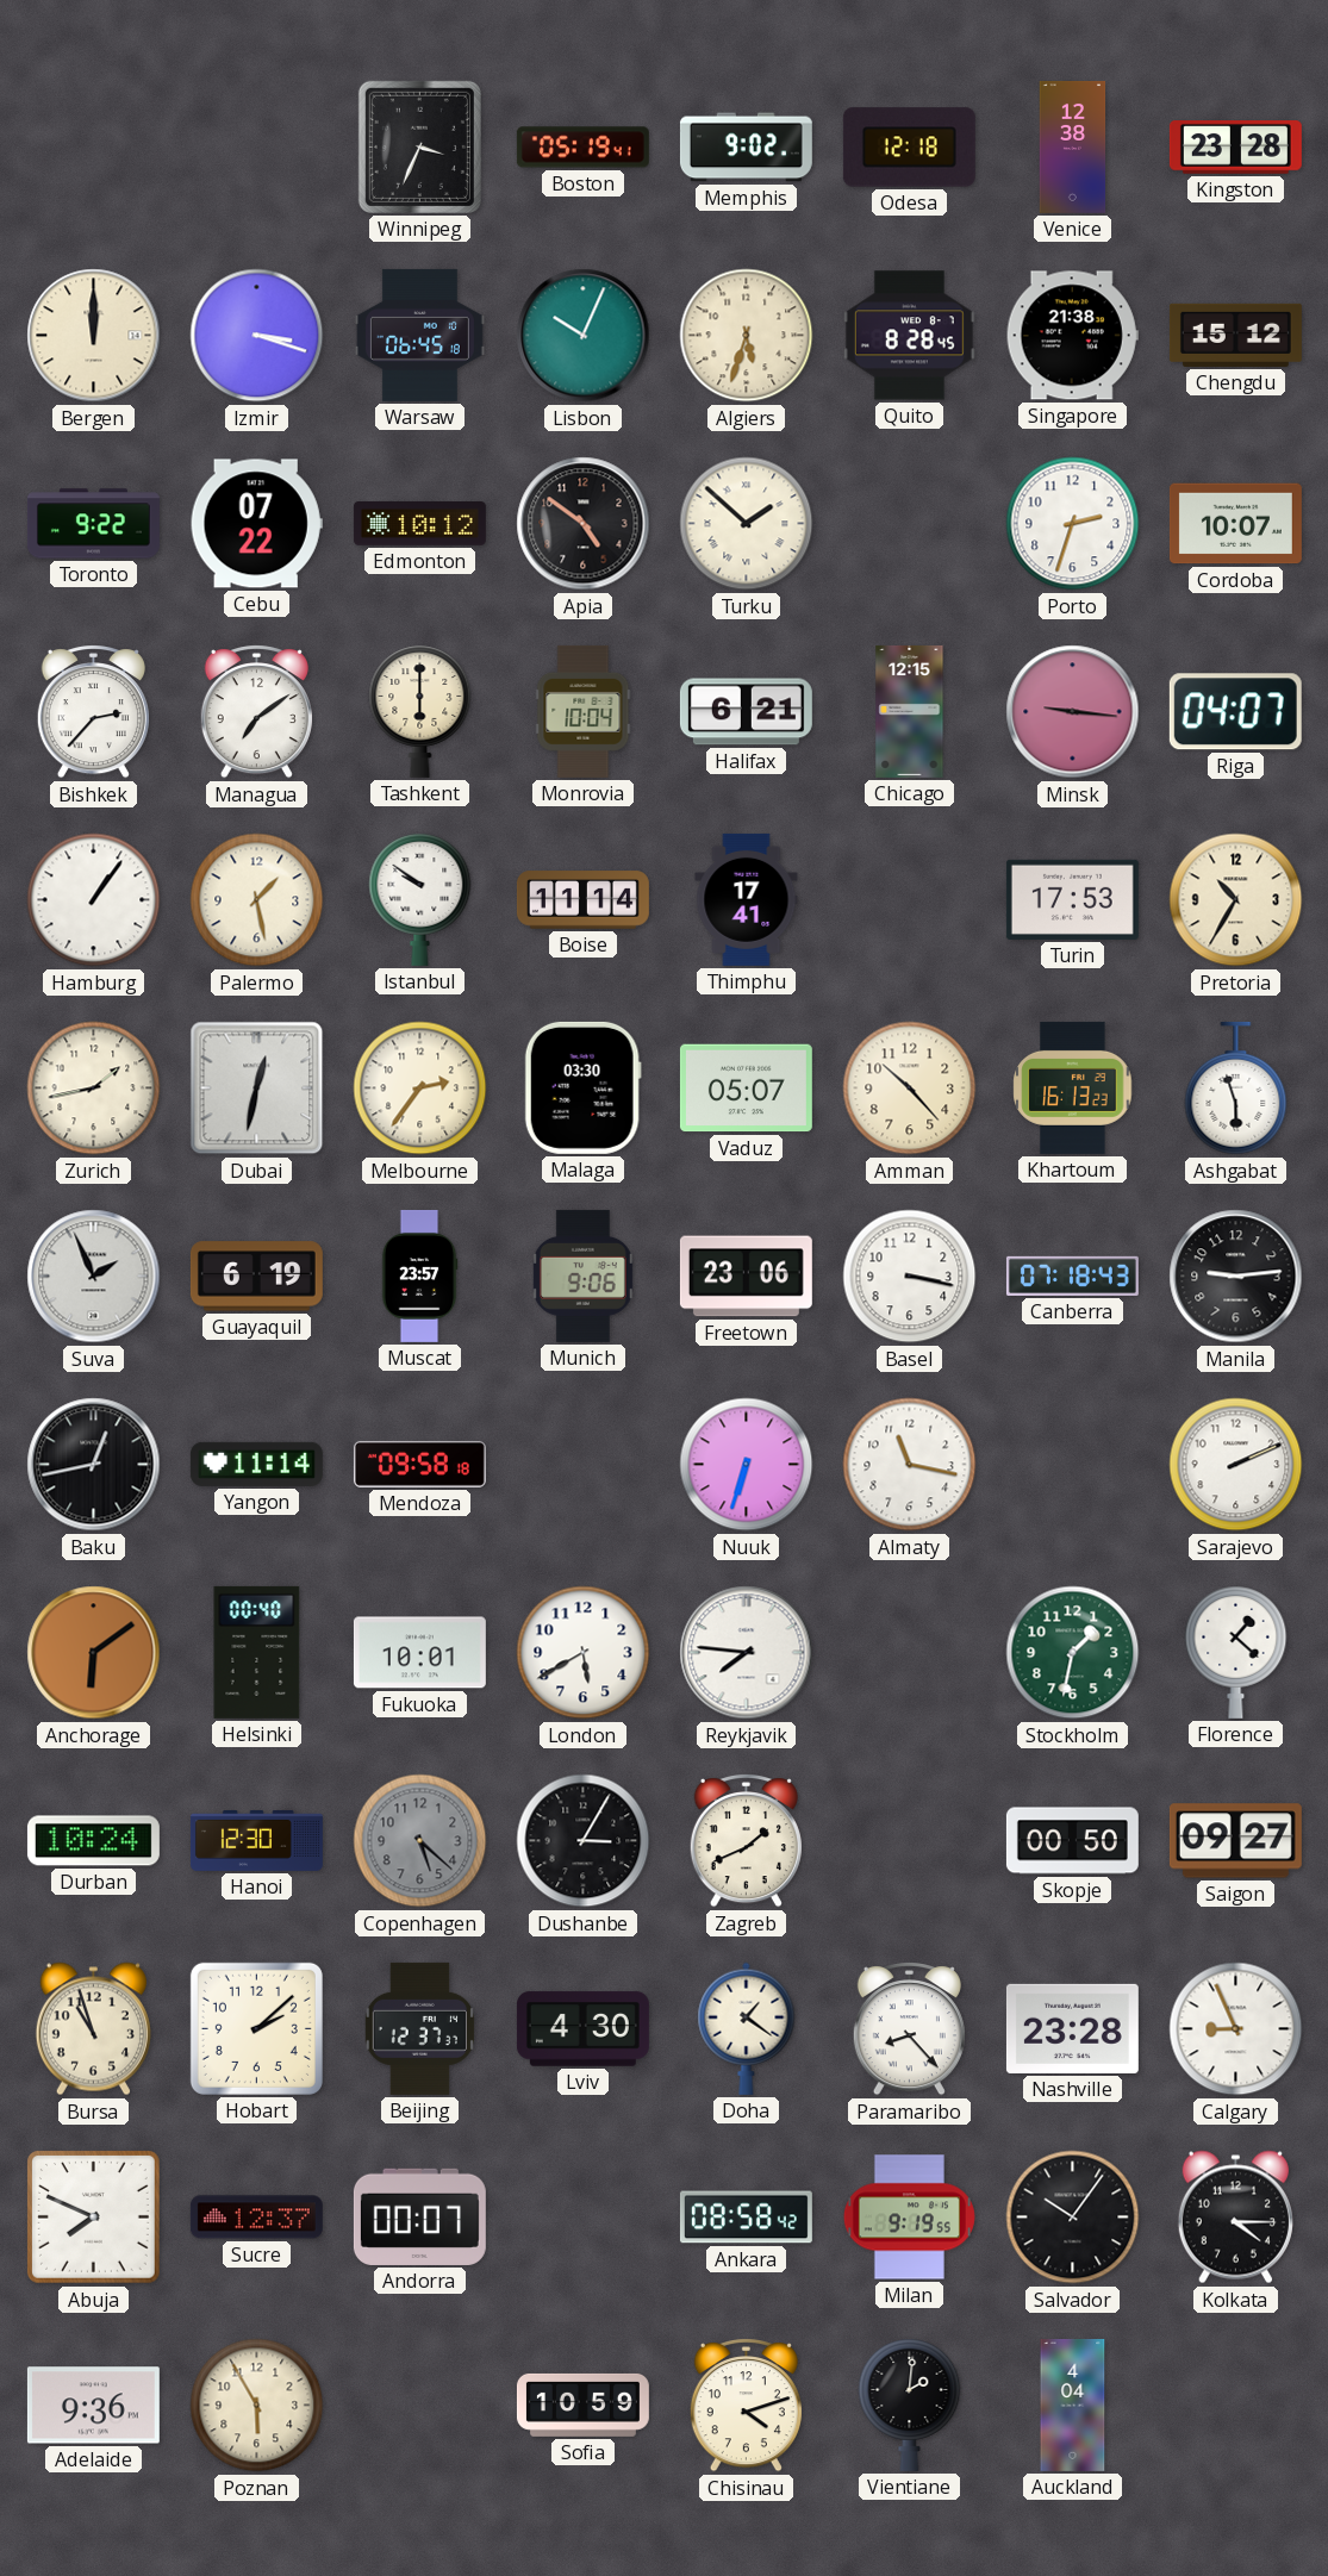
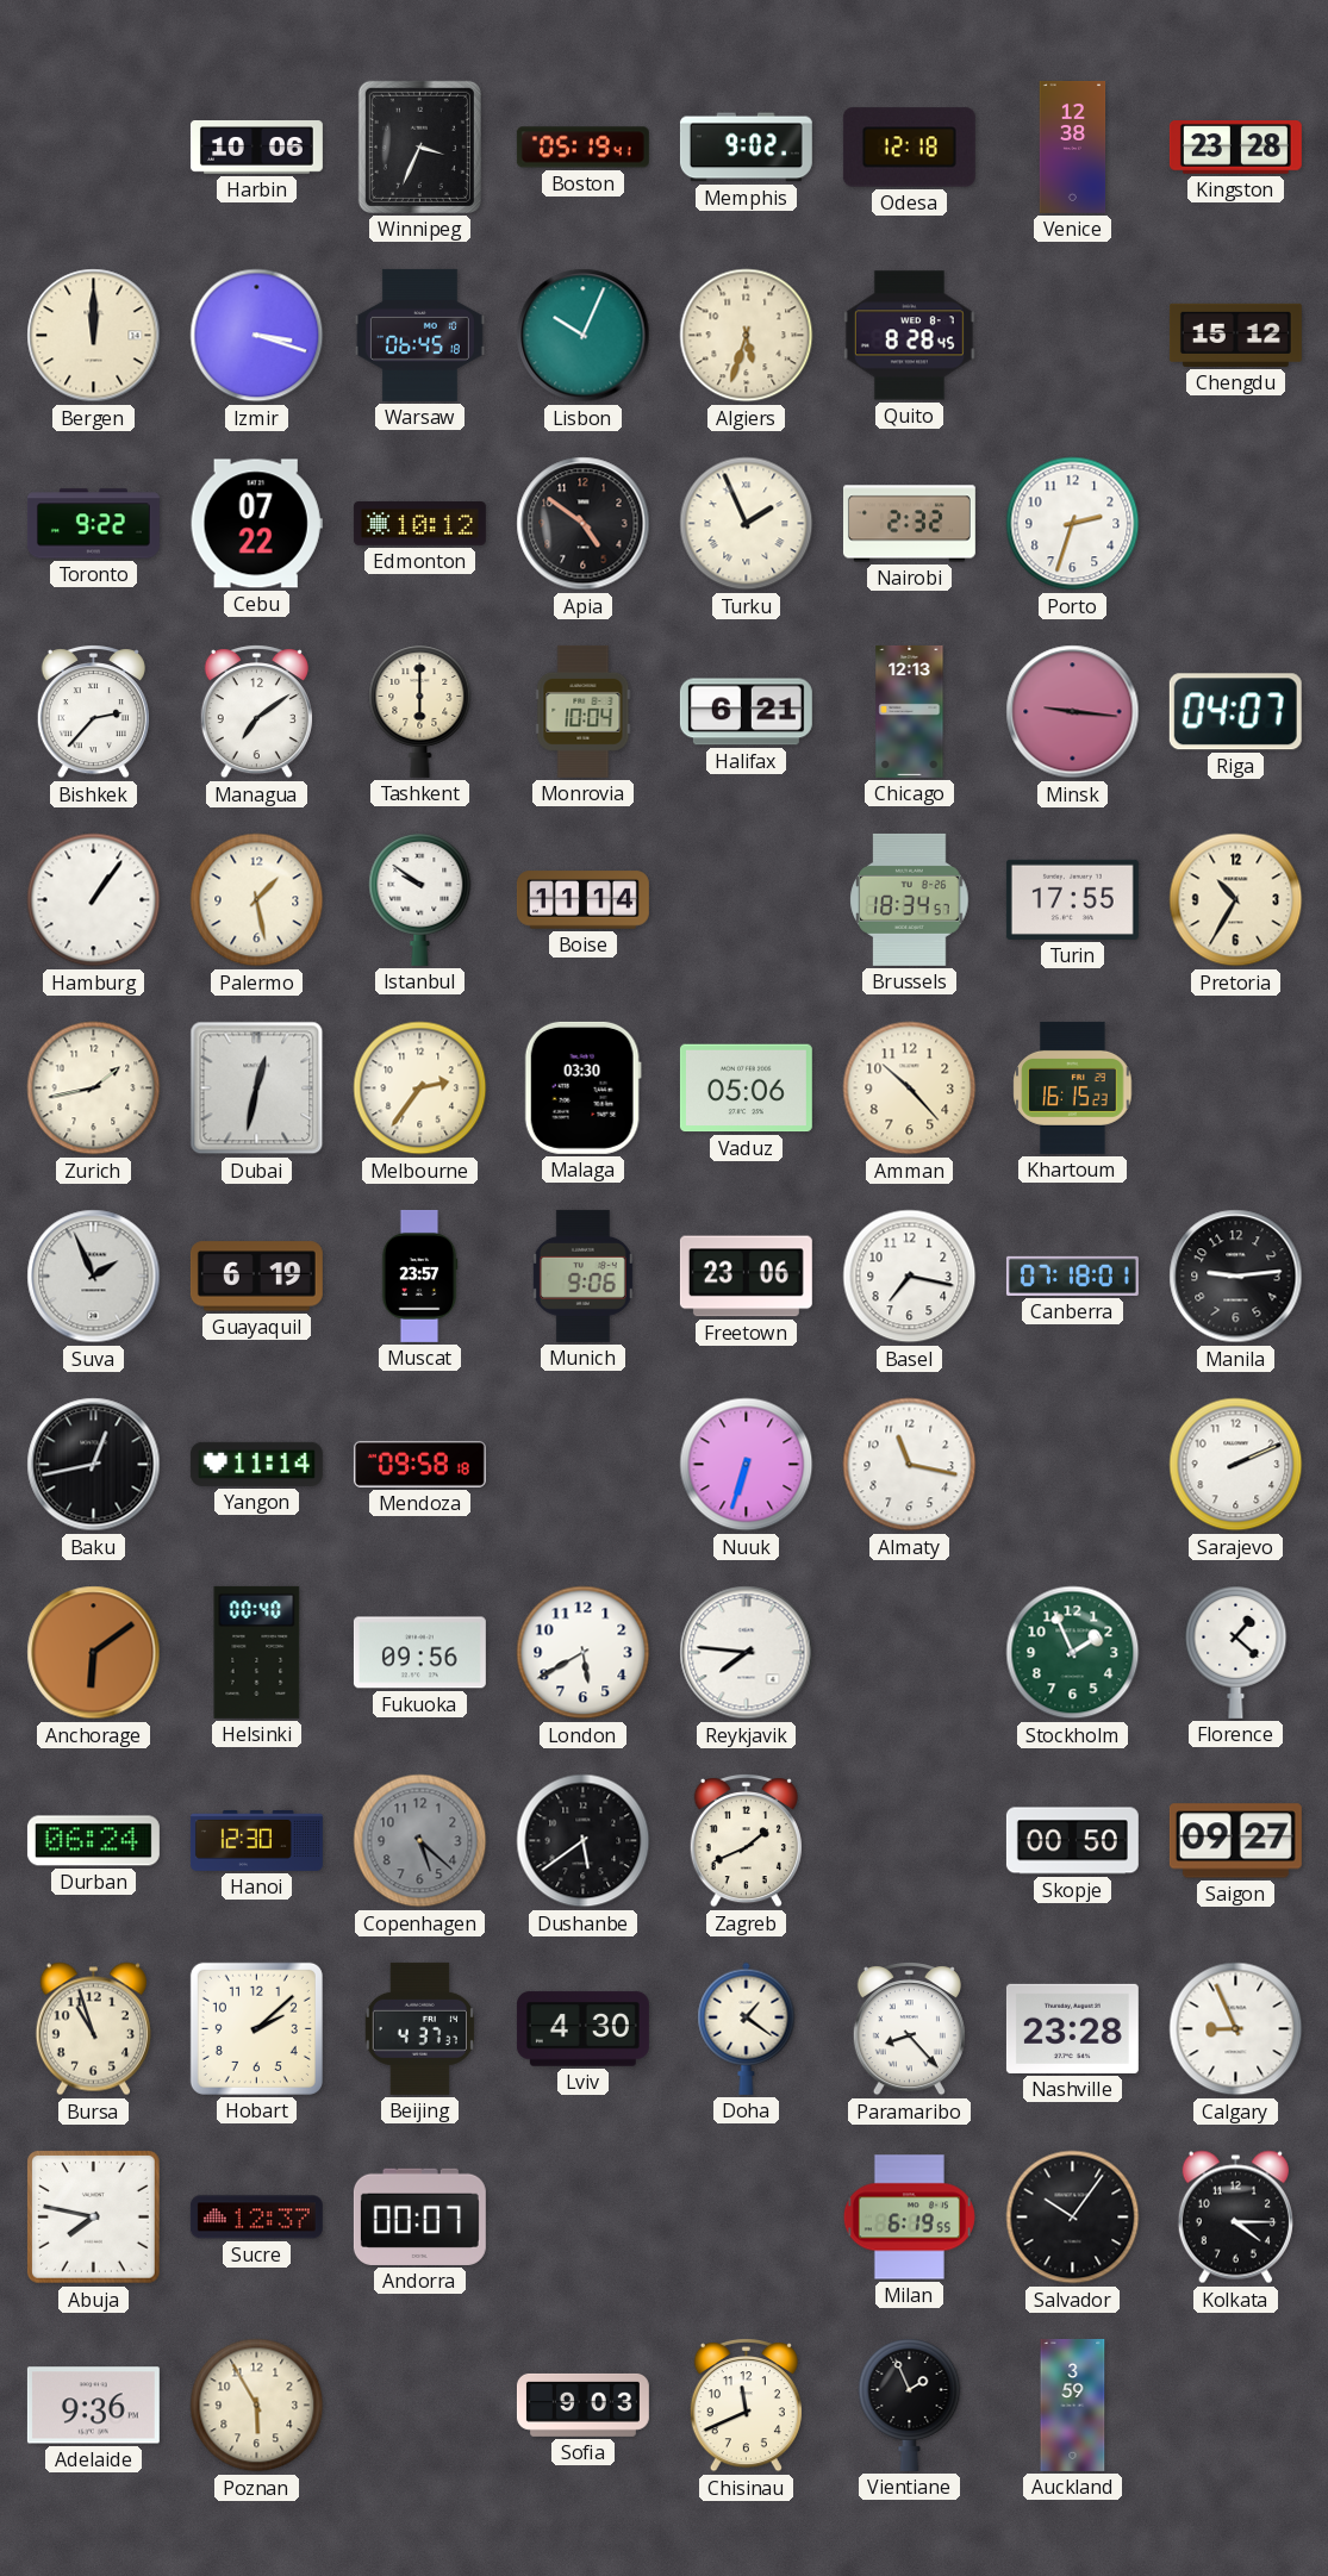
Harbin: none -> 10:06 (256, 148)
Singapore: 21:38 -> none (1072, 336)
Turku: 1:52 -> 1:56 (747, 524)
Nairobi: none -> 2:32 (909, 524)
Cordoba: 10:07 -> none (1235, 524)
Chicago: 12:15 -> 12:13 (910, 711)
Thimphu: 17:41 -> none (747, 899)
Brussels: none -> 18:34 (910, 899)
Turin: 17:53 -> 17:55 (1072, 899)
Vaduz: 05:07 -> 05:06 (746, 1089)
Khartoum: 16:13 -> 16:15 (1073, 1087)
Ashgabat: 5:57 -> none (1236, 1089)
Basel: 3:17 -> 7:17 (910, 1277)
Canberra: 07:18:43 -> 07:18:01 (1072, 1275)
Fukuoka: 10:01 -> 09:56 (419, 1653)
Stockholm: 1:32 -> 1:56 (1073, 1653)
Durban: 10:24 -> 06:24 (93, 1841)
Dushanbe: 3:05 -> 5:39 (584, 1841)
Beijing: 12:37 -> 4:37 (419, 2028)
Abuja: 7:49 -> 7:47 (94, 2218)
Ankara: 08:58 -> none (746, 2218)
Milan: 9:19 -> 6:19 (909, 2218)
Sofia: 10:59 -> 9:03 (582, 2405)
Chisinau: 4:12 -> 11:41 (746, 2406)
Vientiane: 2:01 -> 1:56 (910, 2405)
Auckland: 4:04 -> 3:59 (1073, 2405)
